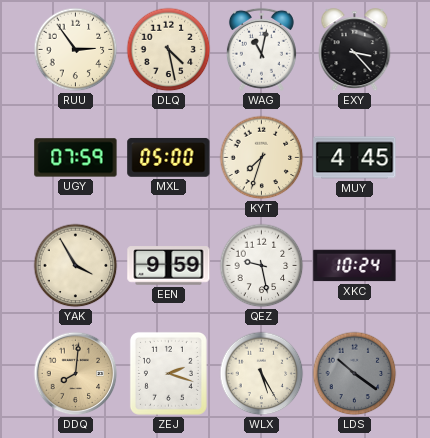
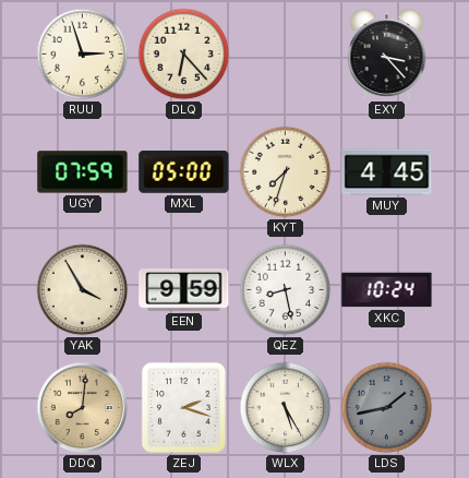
RUU: 2:54 -> 2:57 (83, 55)
DLQ: 4:28 -> 6:23 (184, 55)
WAG: 11:02 -> none (261, 49)
QEZ: 9:28 -> 8:28 (286, 290)
LDS: 10:21 -> 1:43 (387, 408)
